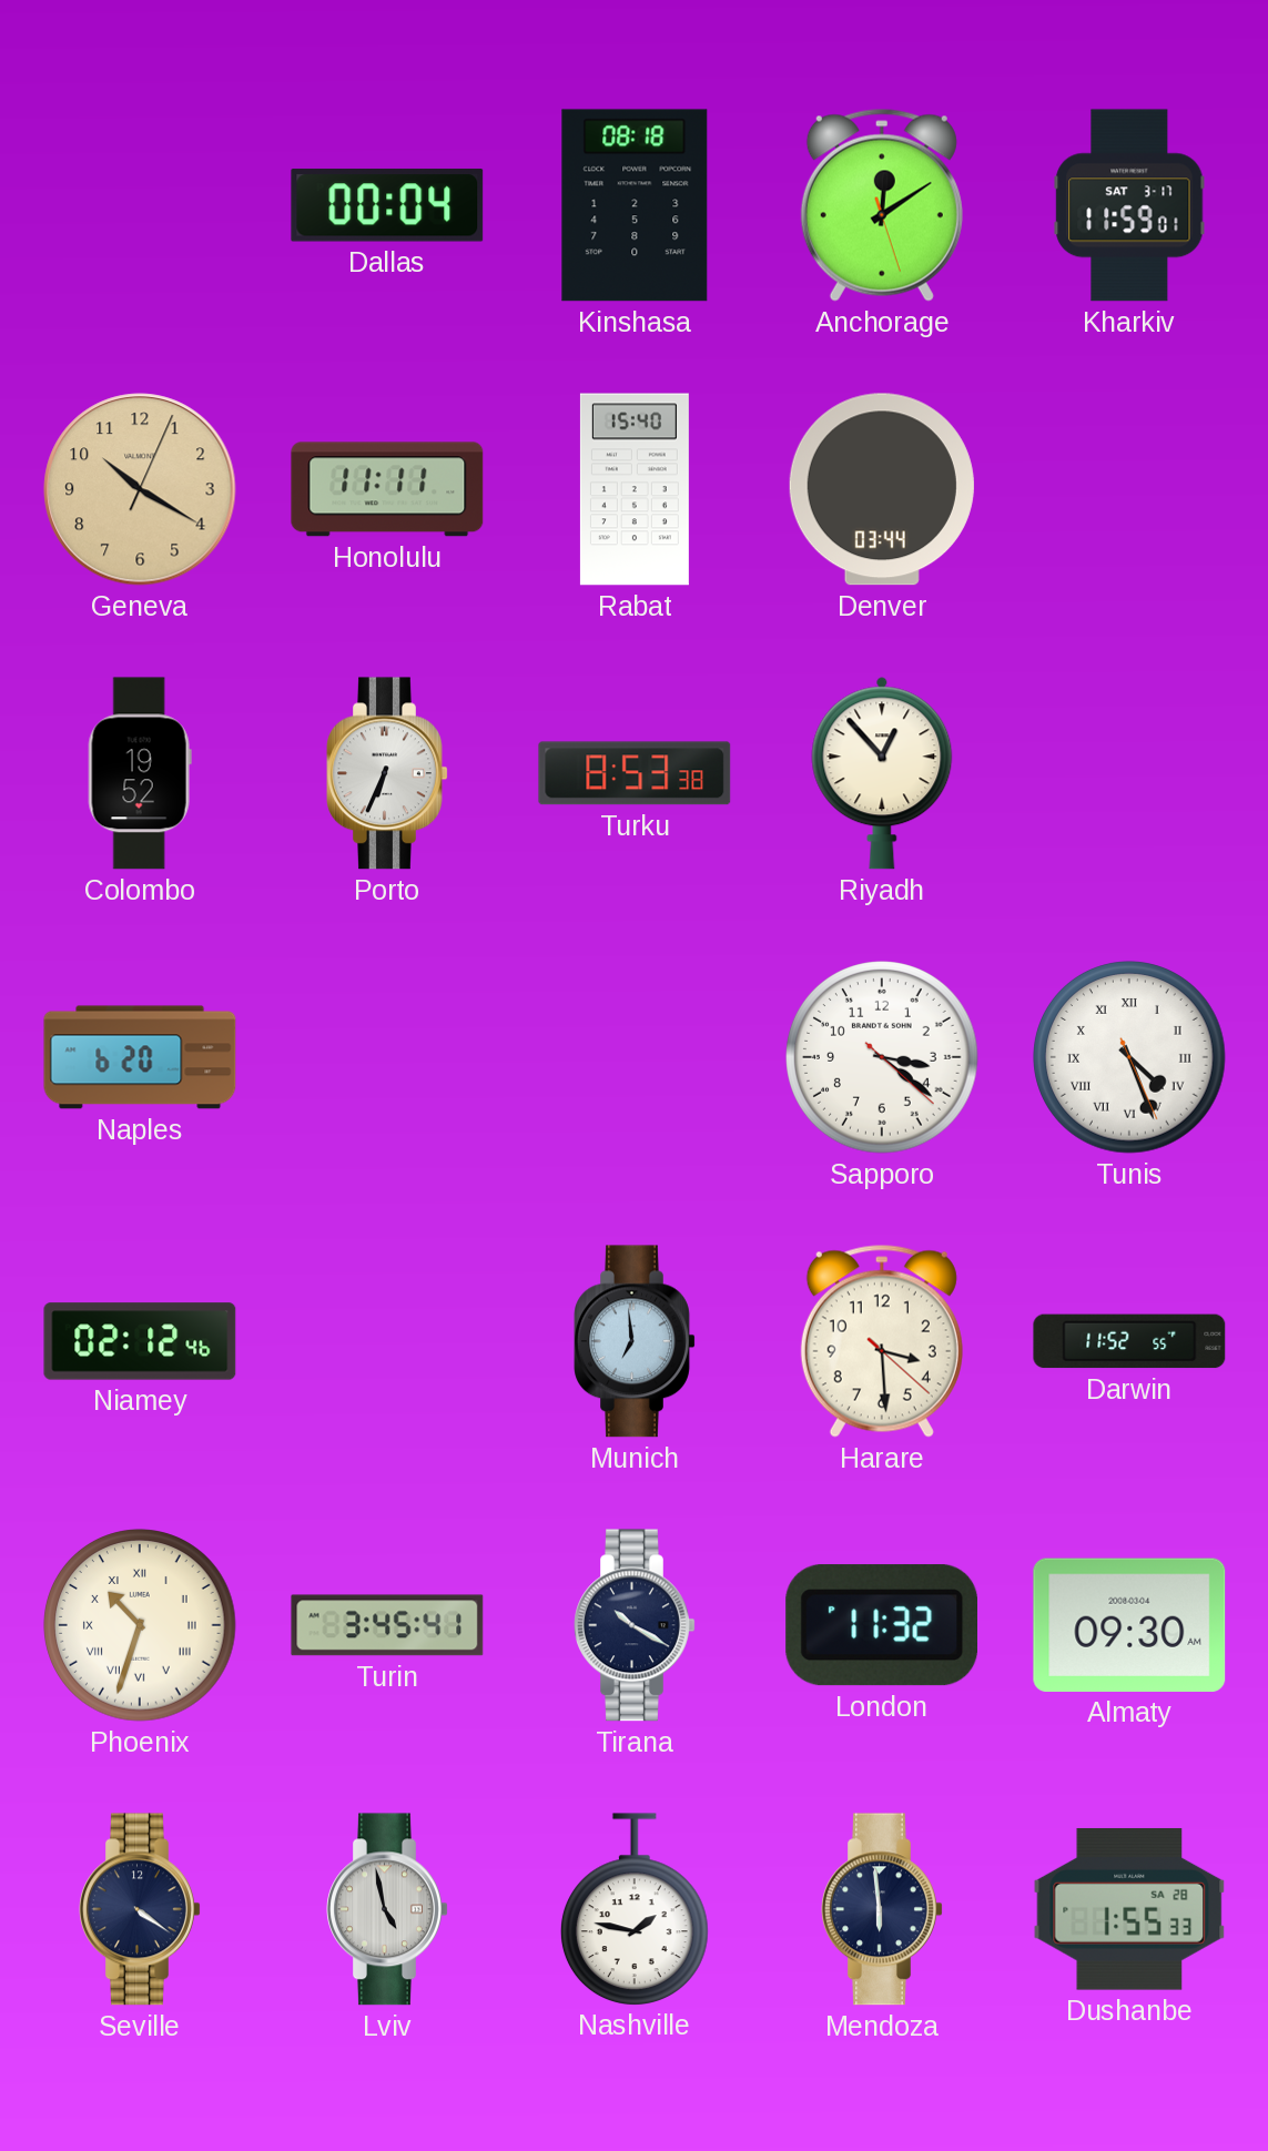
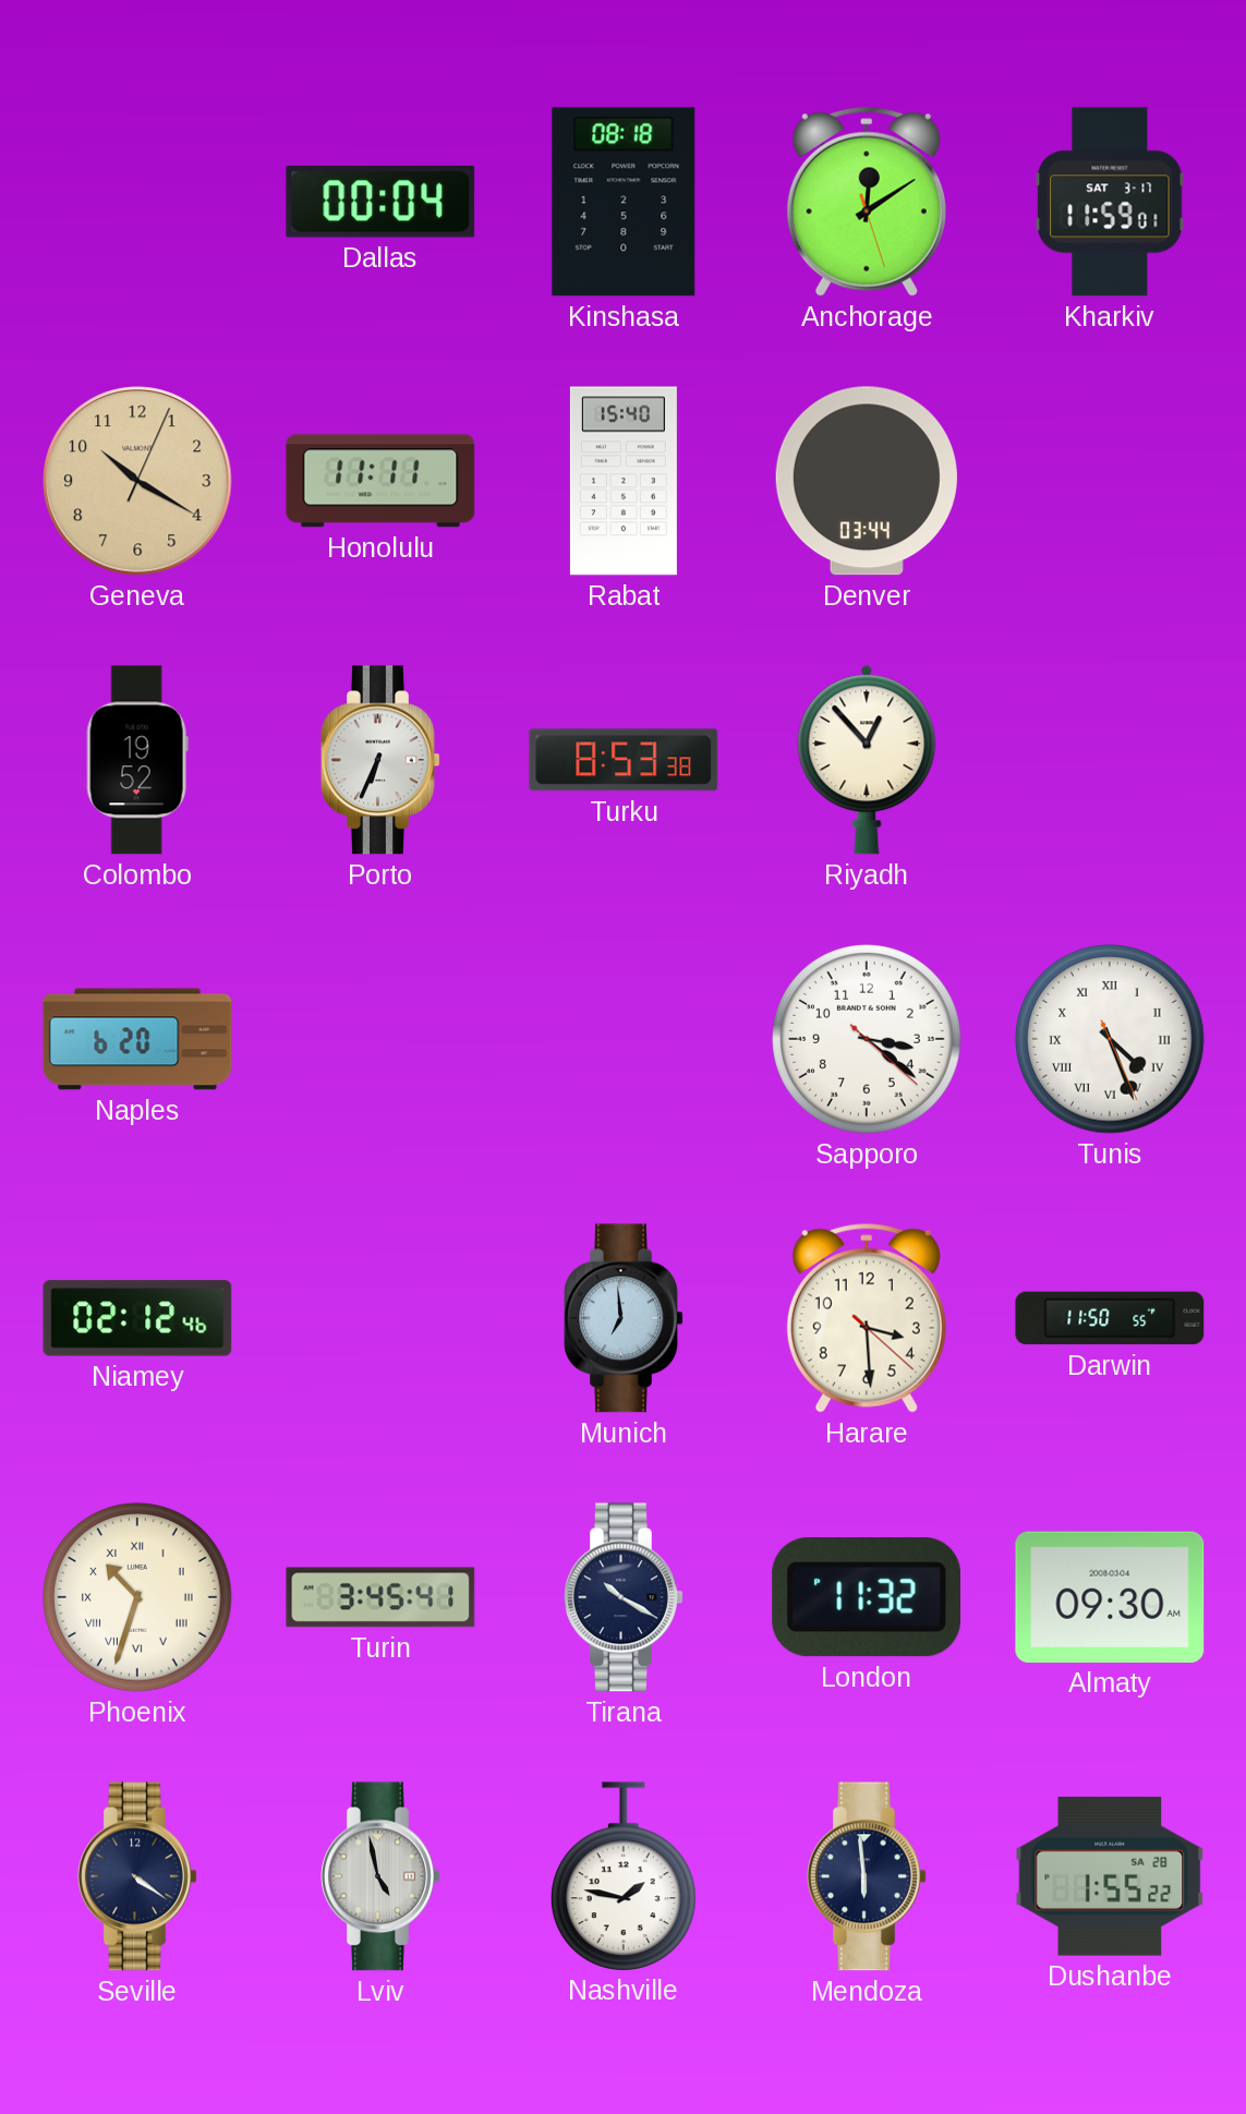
Darwin: 11:52 -> 11:50 (1110, 1318)
Dushanbe: 1:55:33 -> 1:55:22 (1110, 1876)
